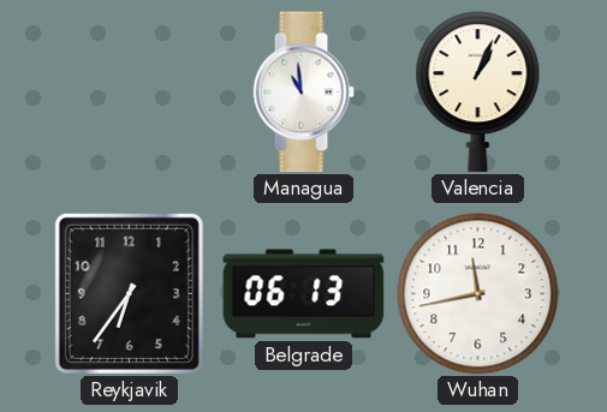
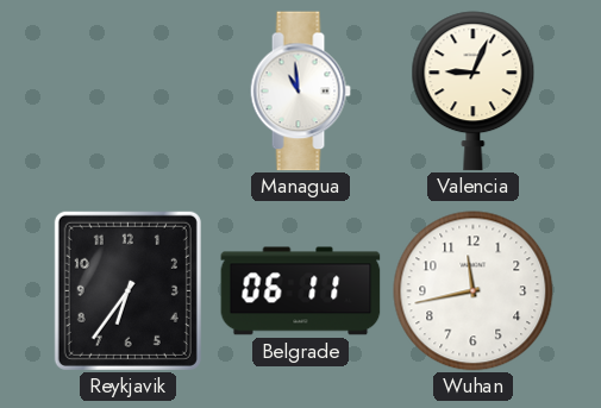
Valencia: 1:04 -> 9:04 (474, 92)
Belgrade: 06:13 -> 06:11 (301, 291)
